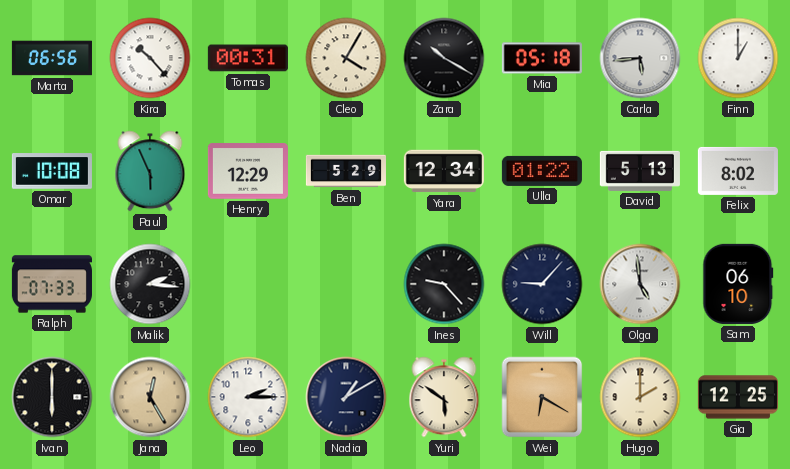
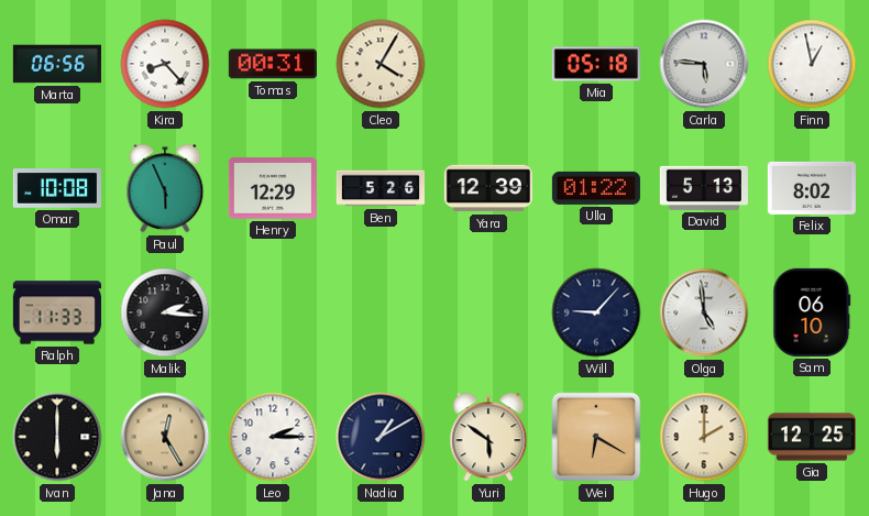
Kira: 10:23 -> 8:23 (165, 64)
Zara: 10:20 -> none (444, 58)
Carla: 5:44 -> 5:46 (704, 64)
Finn: 1:00 -> 12:58 (812, 64)
Ben: 5:29 -> 5:26 (381, 188)
Yara: 12:34 -> 12:39 (488, 188)
Ralph: 07:33 -> 11:33 (57, 312)
Ines: 9:23 -> none (444, 284)
